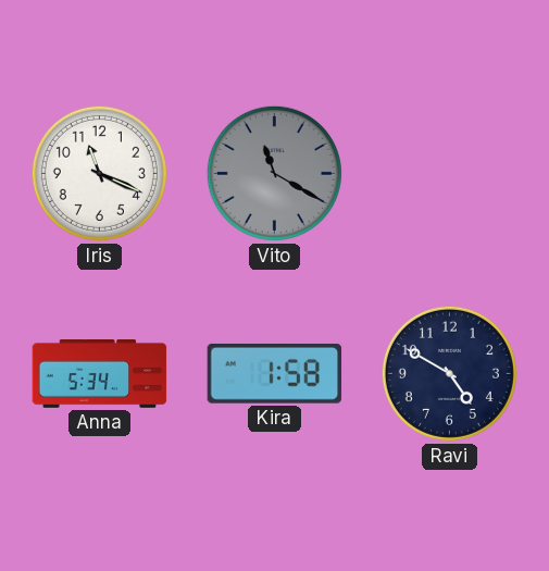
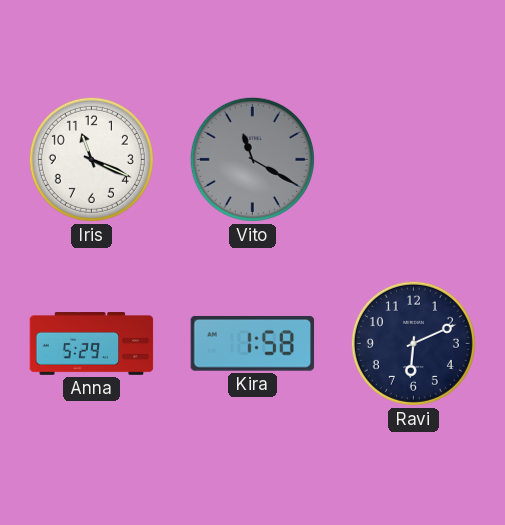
Anna: 5:34 -> 5:29 (92, 344)
Ravi: 4:50 -> 6:11 (413, 343)
